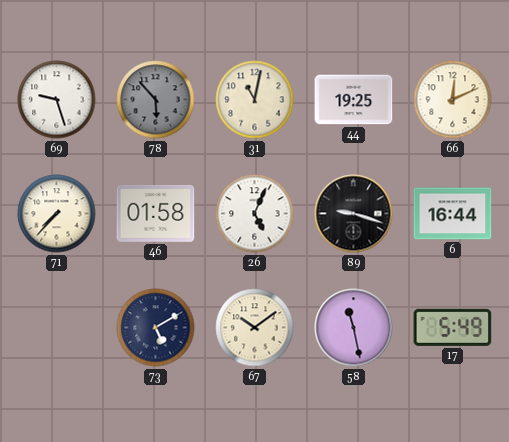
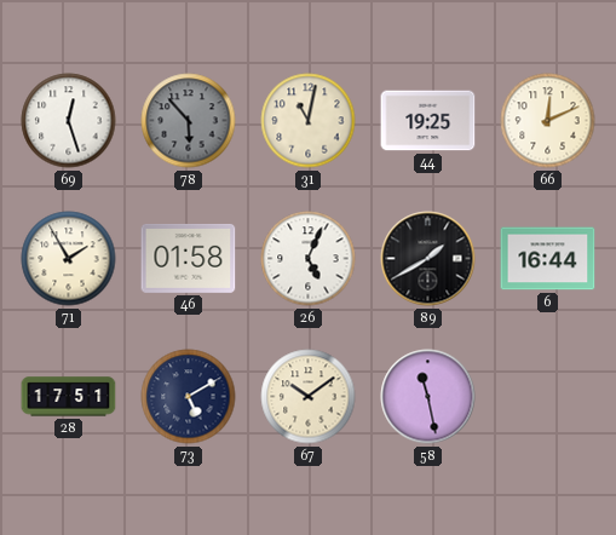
69: 9:27 -> 12:27 (69, 121)
71: 7:37 -> 1:55 (69, 259)
89: 9:18 -> 1:40 (428, 259)
28: none -> 17:51 (69, 397)
17: 5:49 -> none (453, 327)
